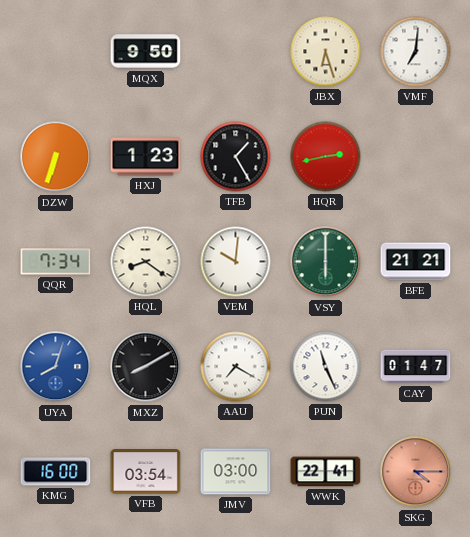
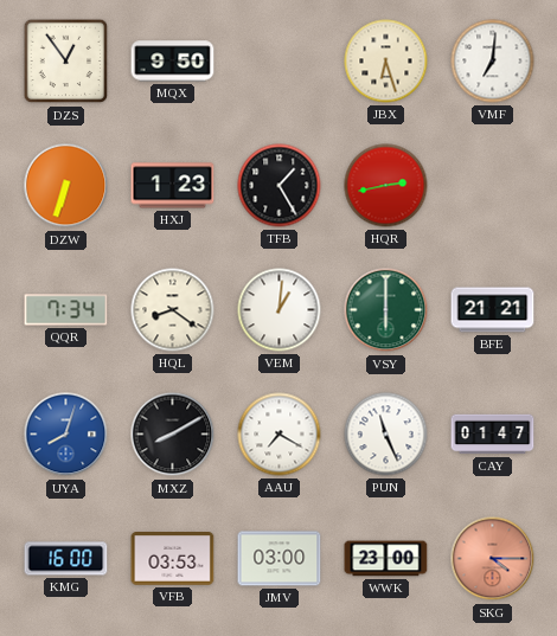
DZS: none -> 12:54 (66, 62)
VEM: 10:01 -> 1:01 (280, 310)
VFB: 03:54 -> 03:53 (173, 559)
WWK: 22:41 -> 23:00 (386, 559)
